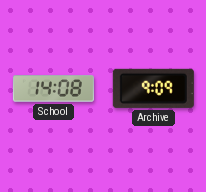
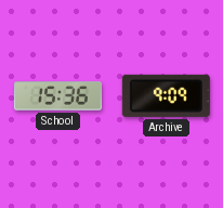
School: 14:08 -> 15:36 (57, 96)
